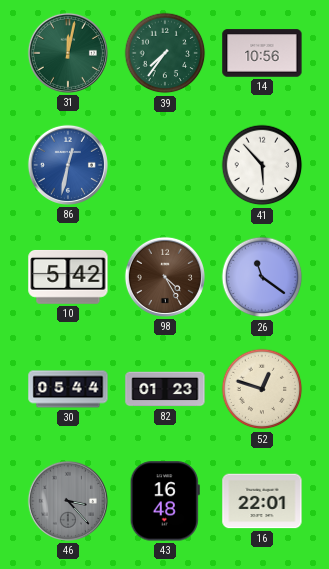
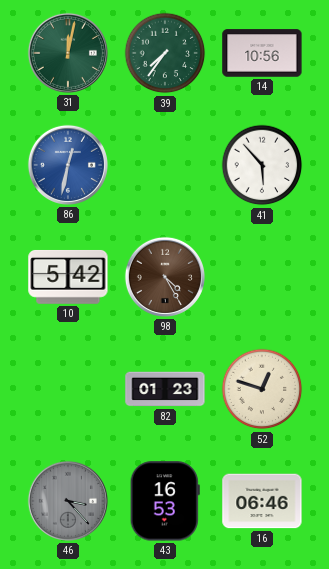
26: 11:21 -> none (262, 277)
30: 05:44 -> none (68, 389)
43: 16:48 -> 16:53 (165, 501)
16: 22:01 -> 06:46 (262, 501)
